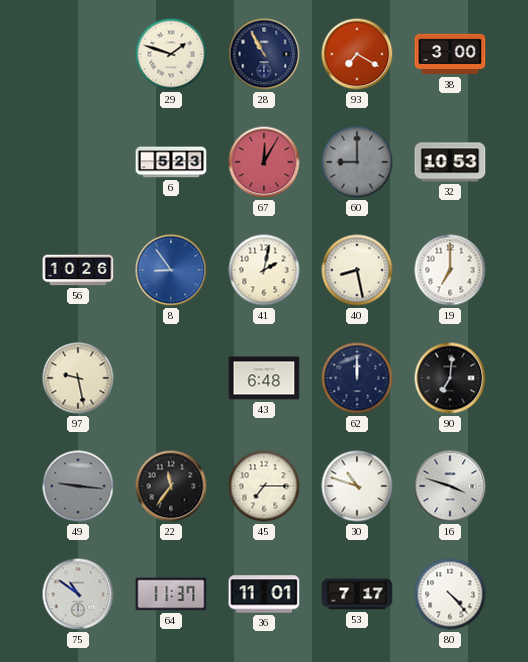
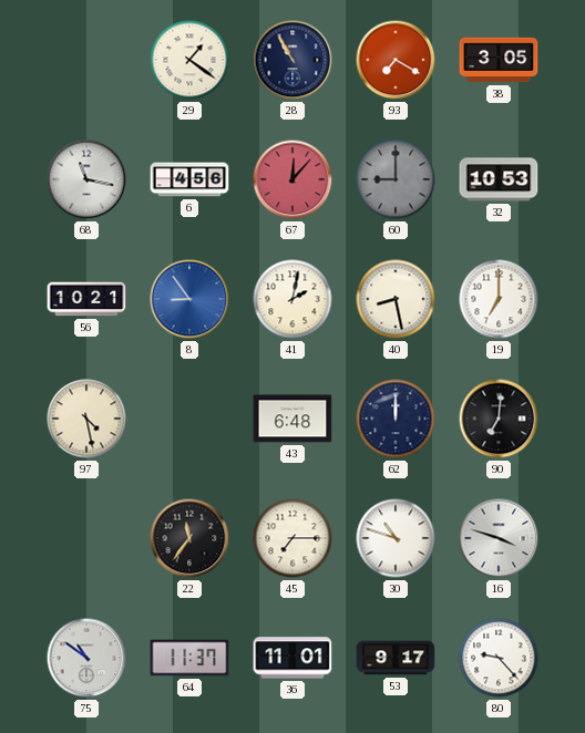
29: 1:48 -> 1:21 (189, 60)
38: 3:00 -> 3:05 (499, 60)
68: none -> 11:17 (86, 179)
6: 5:23 -> 4:56 (189, 179)
67: 12:05 -> 12:07 (292, 179)
56: 10:26 -> 10:21 (86, 299)
97: 9:28 -> 4:28 (86, 419)
49: 9:16 -> none (78, 486)
53: 7:17 -> 9:17 (396, 658)
80: 4:23 -> 9:23 (499, 658)
